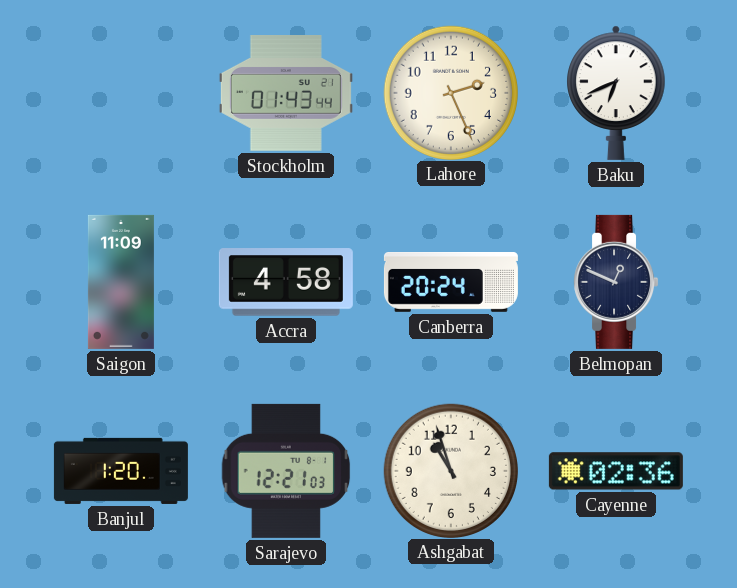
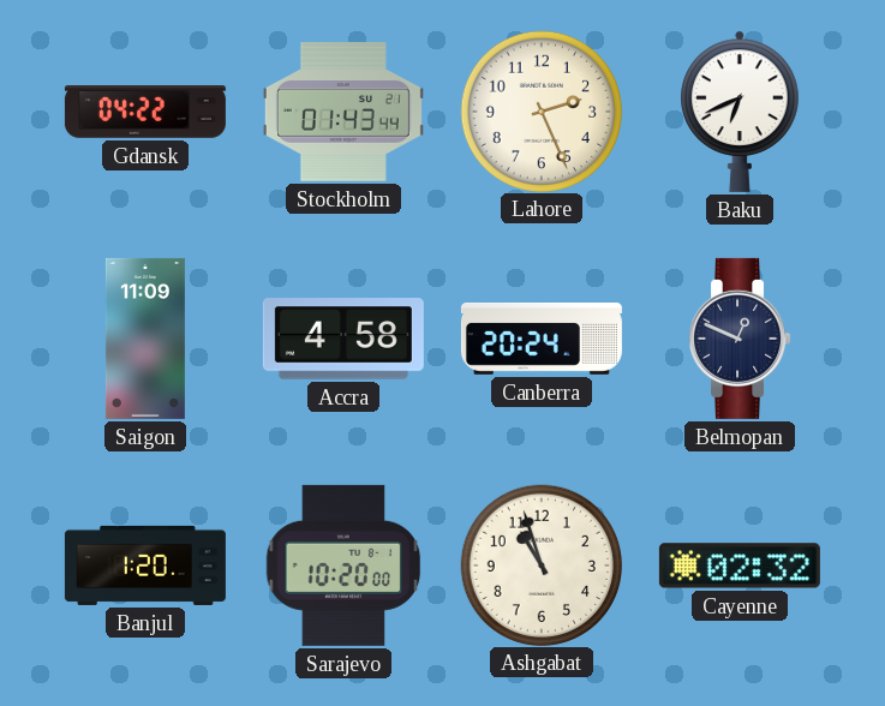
Gdansk: none -> 04:22 (145, 112)
Sarajevo: 12:21 -> 10:20 (343, 566)
Cayenne: 02:36 -> 02:32 (740, 566)
